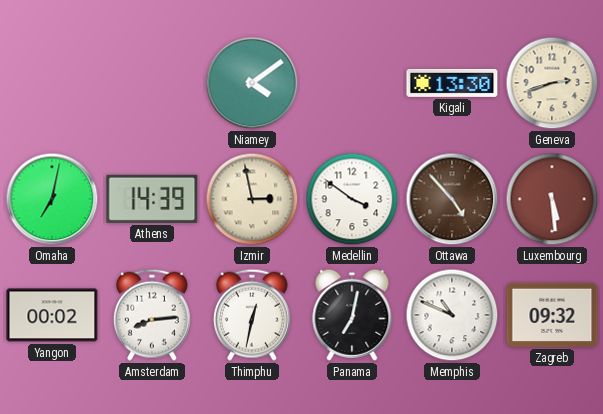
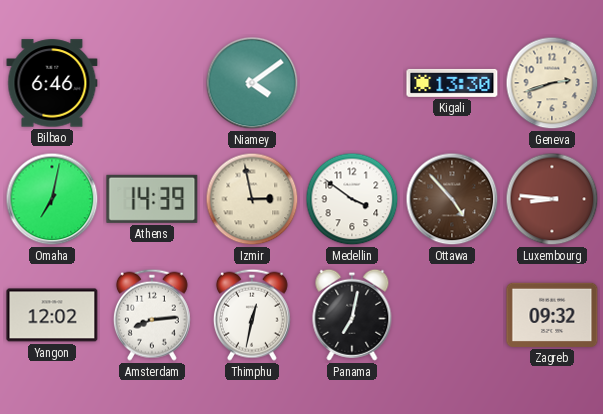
Bilbao: none -> 6:46 (52, 83)
Luxembourg: 5:29 -> 8:46 (552, 199)
Yangon: 00:02 -> 12:02 (52, 315)
Memphis: 10:49 -> none (452, 315)
